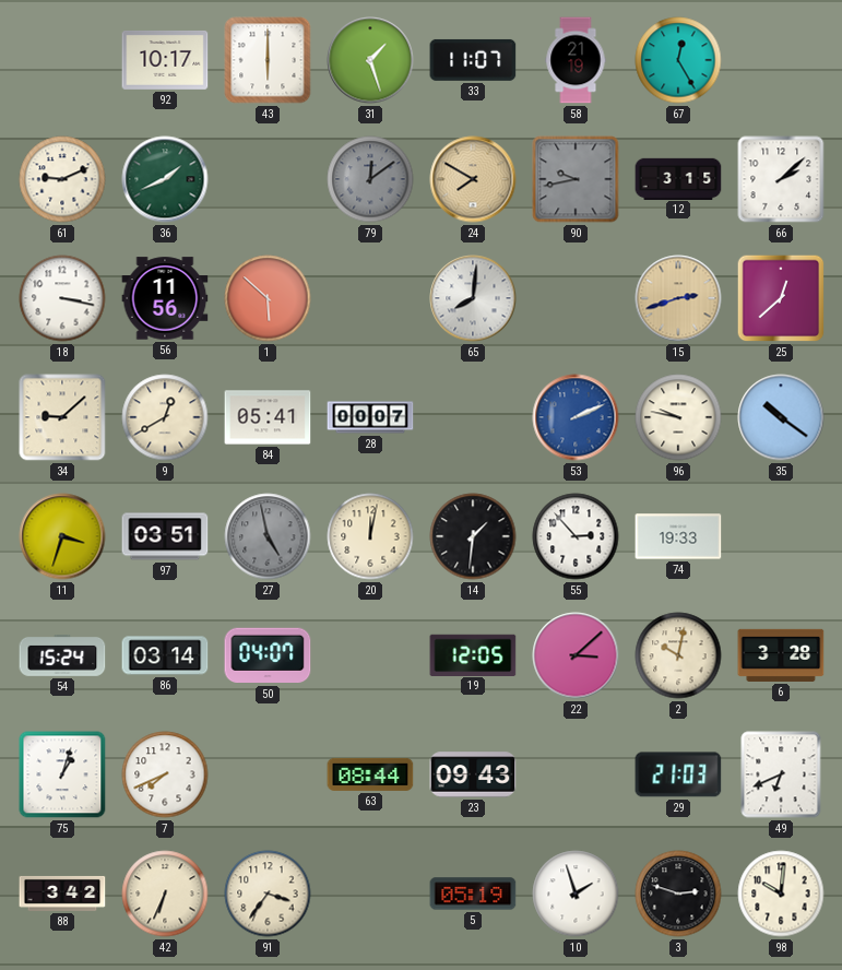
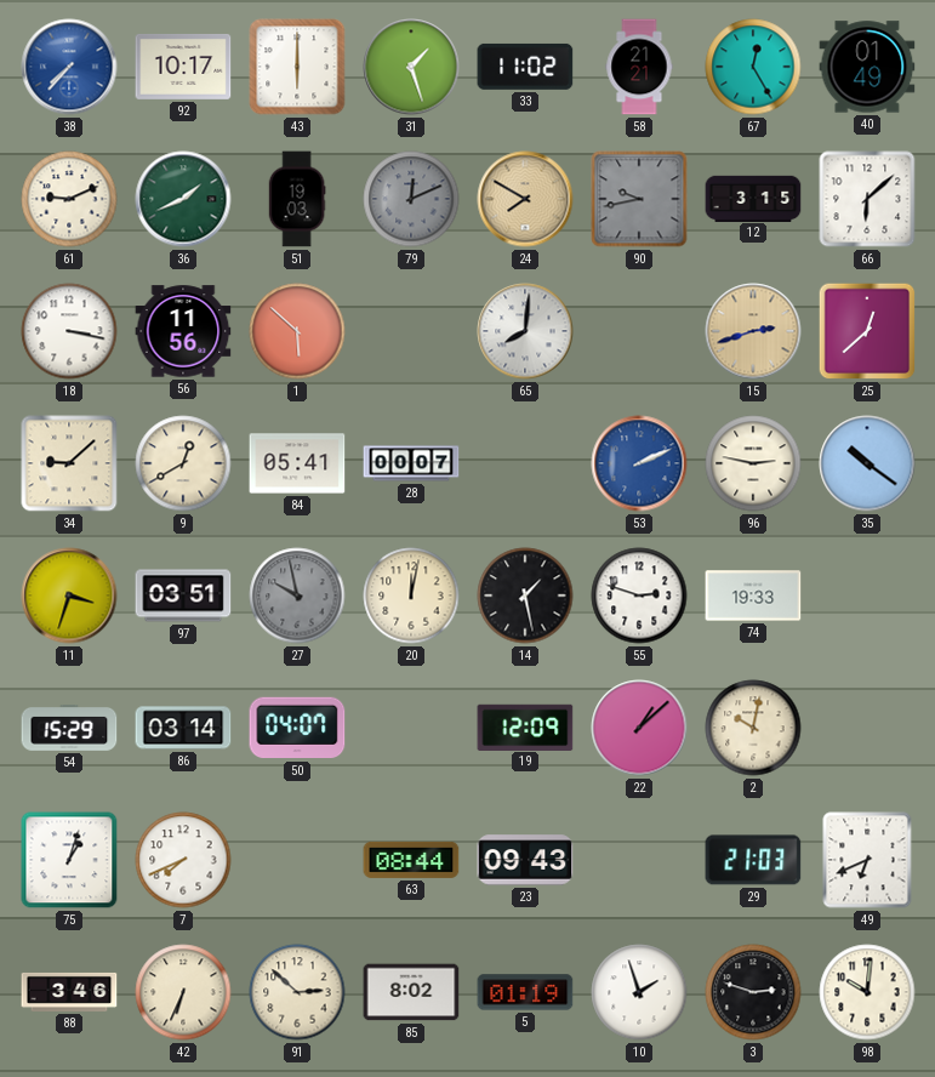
38: none -> 7:37 (69, 67)
33: 11:07 -> 11:02 (525, 67)
58: 21:19 -> 21:21 (639, 67)
40: none -> 01:49 (867, 67)
51: none -> 19:03 (297, 199)
79: 12:09 -> 12:11 (411, 199)
66: 2:08 -> 6:08 (867, 199)
96: 9:47 -> 2:47 (753, 463)
27: 4:58 -> 9:58 (297, 596)
14: 1:31 -> 1:28 (525, 596)
55: 2:53 -> 2:48 (639, 596)
54: 15:24 -> 15:29 (69, 728)
19: 12:05 -> 12:09 (525, 726)
22: 3:08 -> 1:08 (639, 728)
6: 3:28 -> none (781, 655)
88: 3:42 -> 3:46 (69, 992)
91: 3:36 -> 2:52 (297, 992)
85: none -> 8:02 (411, 992)
5: 05:19 -> 01:19 (525, 992)
